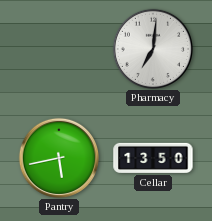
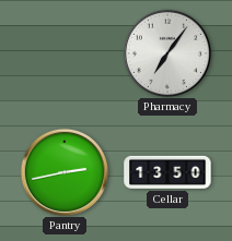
Pharmacy: 7:01 -> 7:06 (166, 52)
Pantry: 5:43 -> 2:43 (63, 171)
